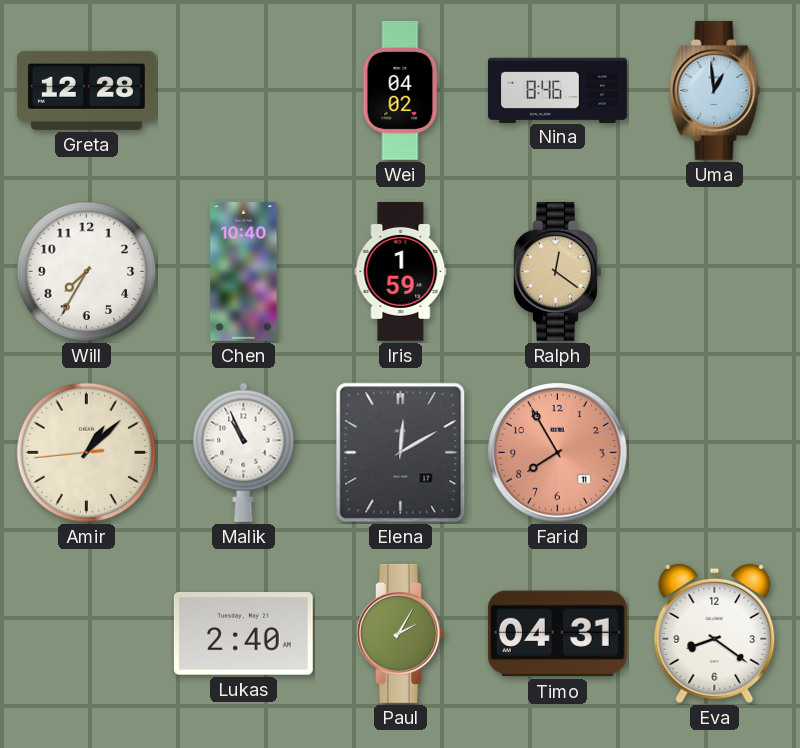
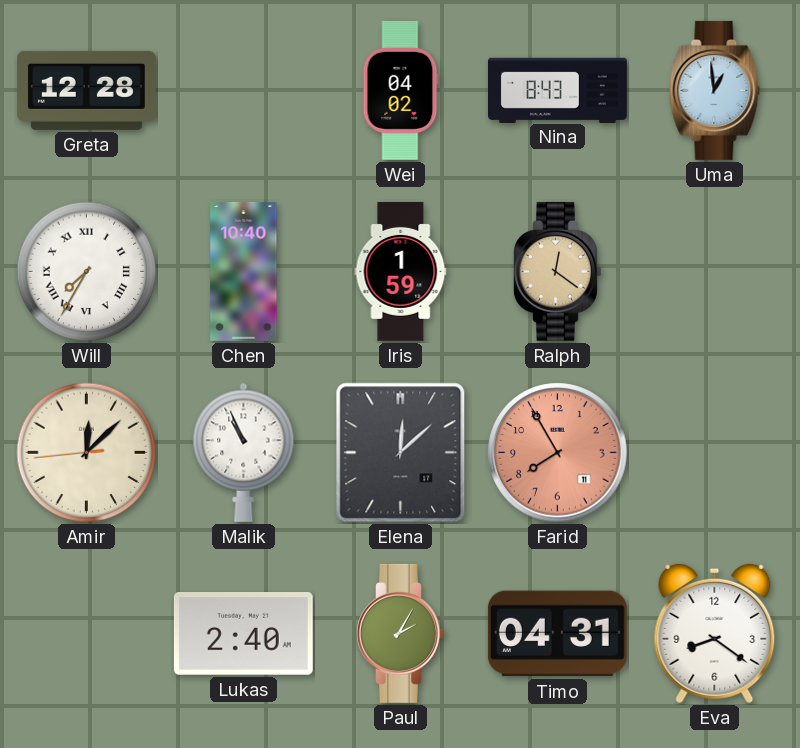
Nina: 8:46 -> 8:43 (557, 90)
Will numerals: Arabic -> Roman (87, 272)
Amir: 1:07 -> 12:07 (87, 453)
Elena: 12:10 -> 12:08 (401, 453)
